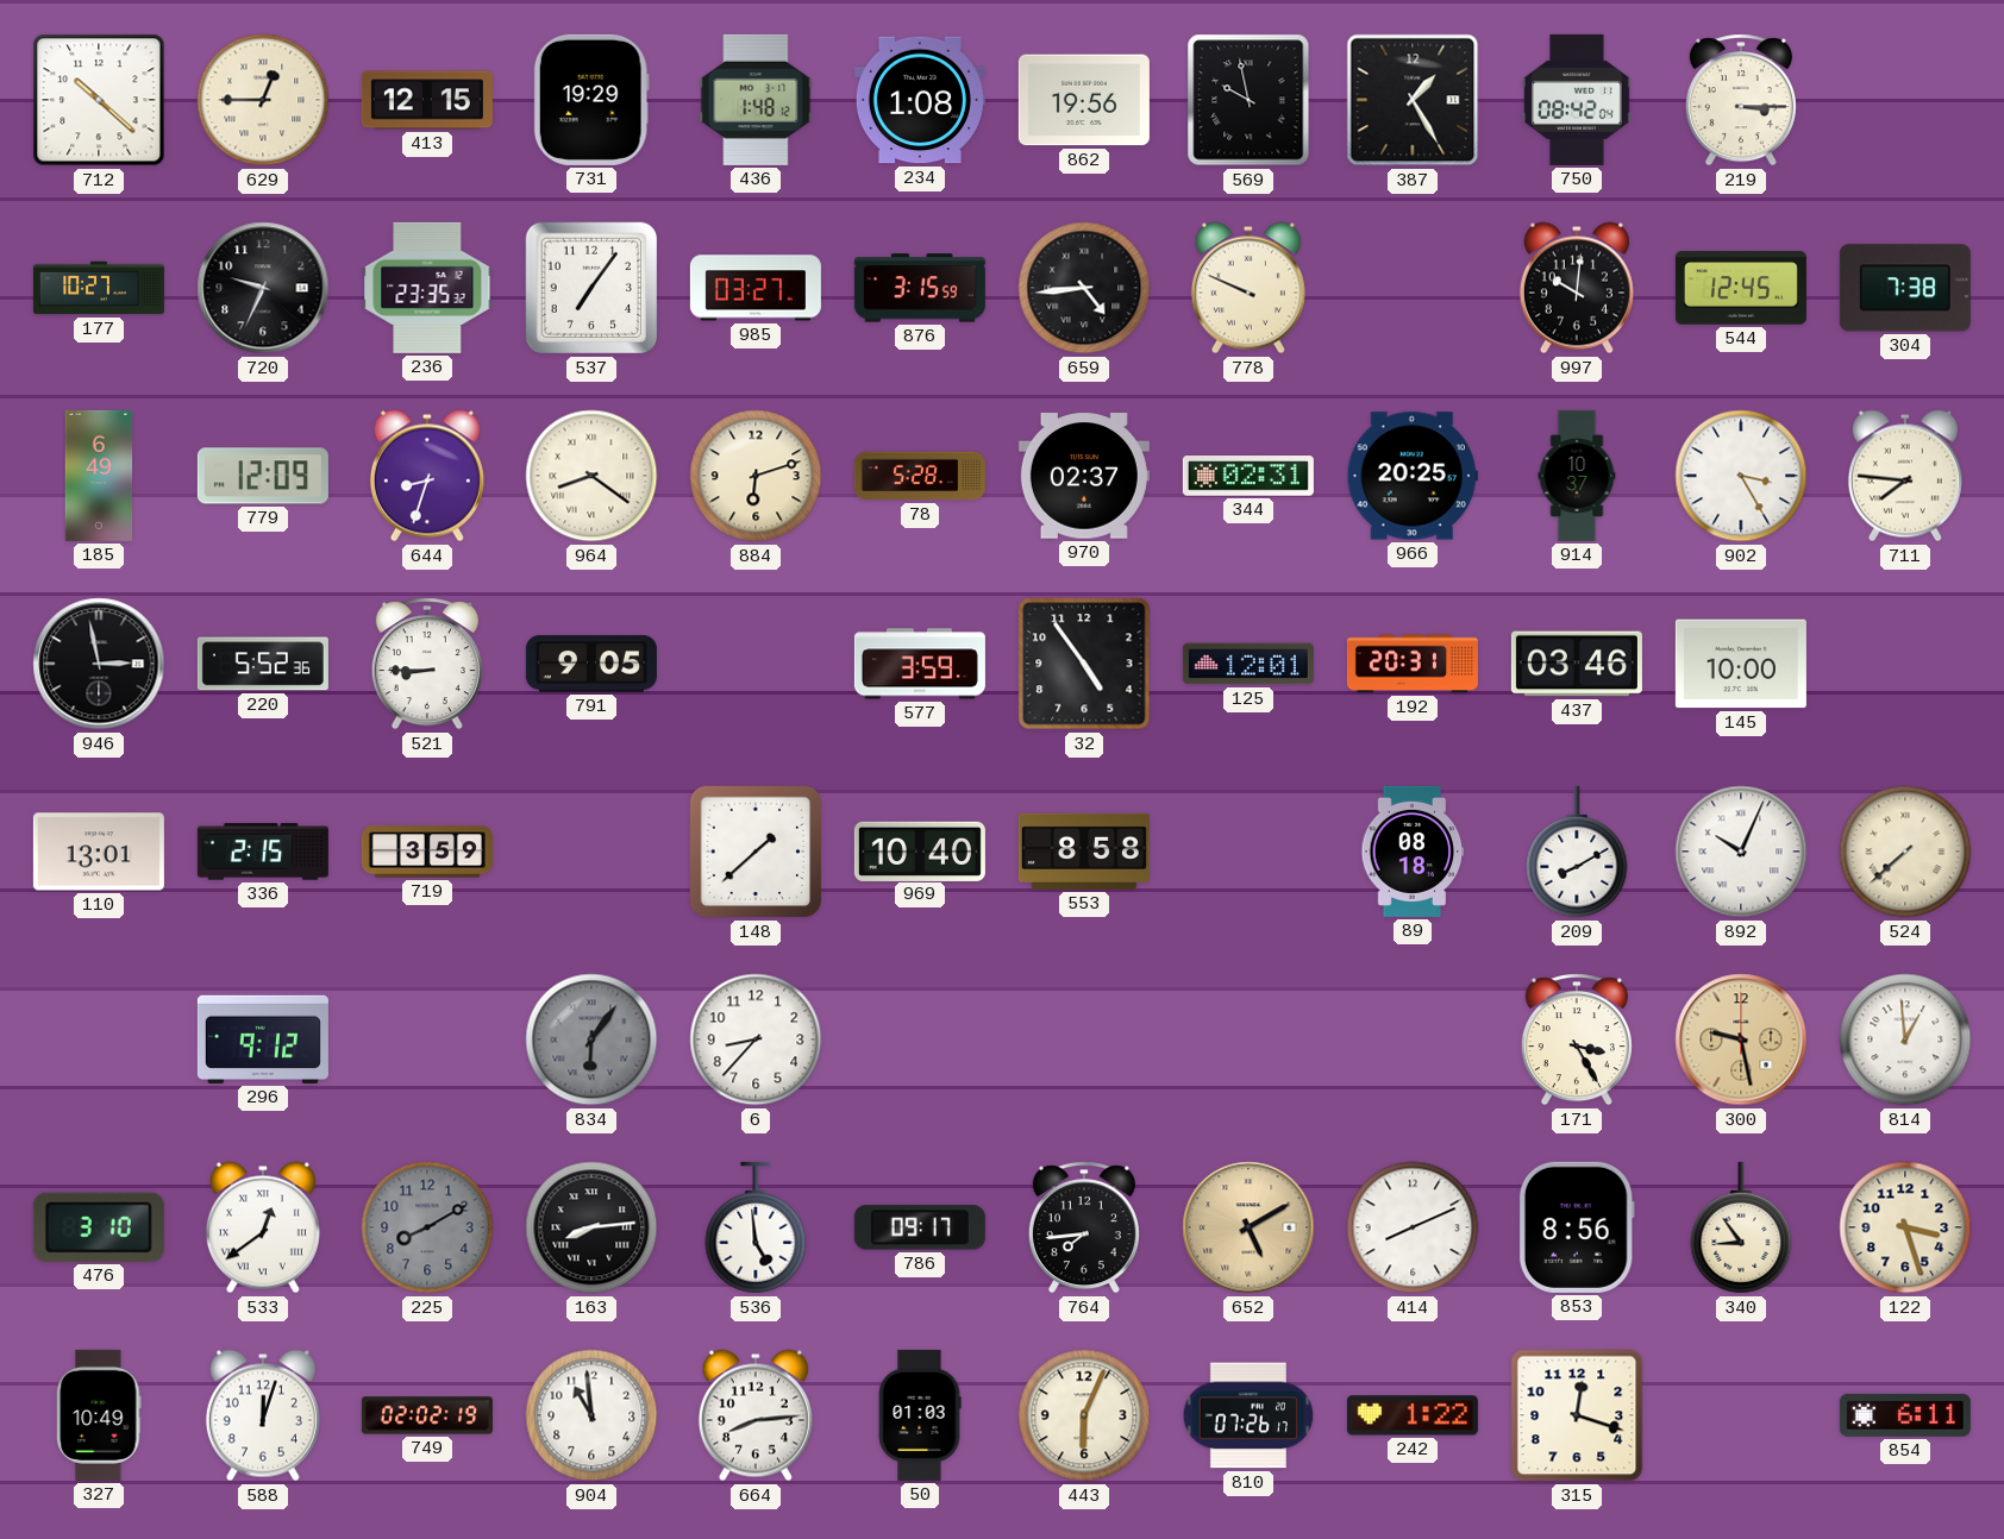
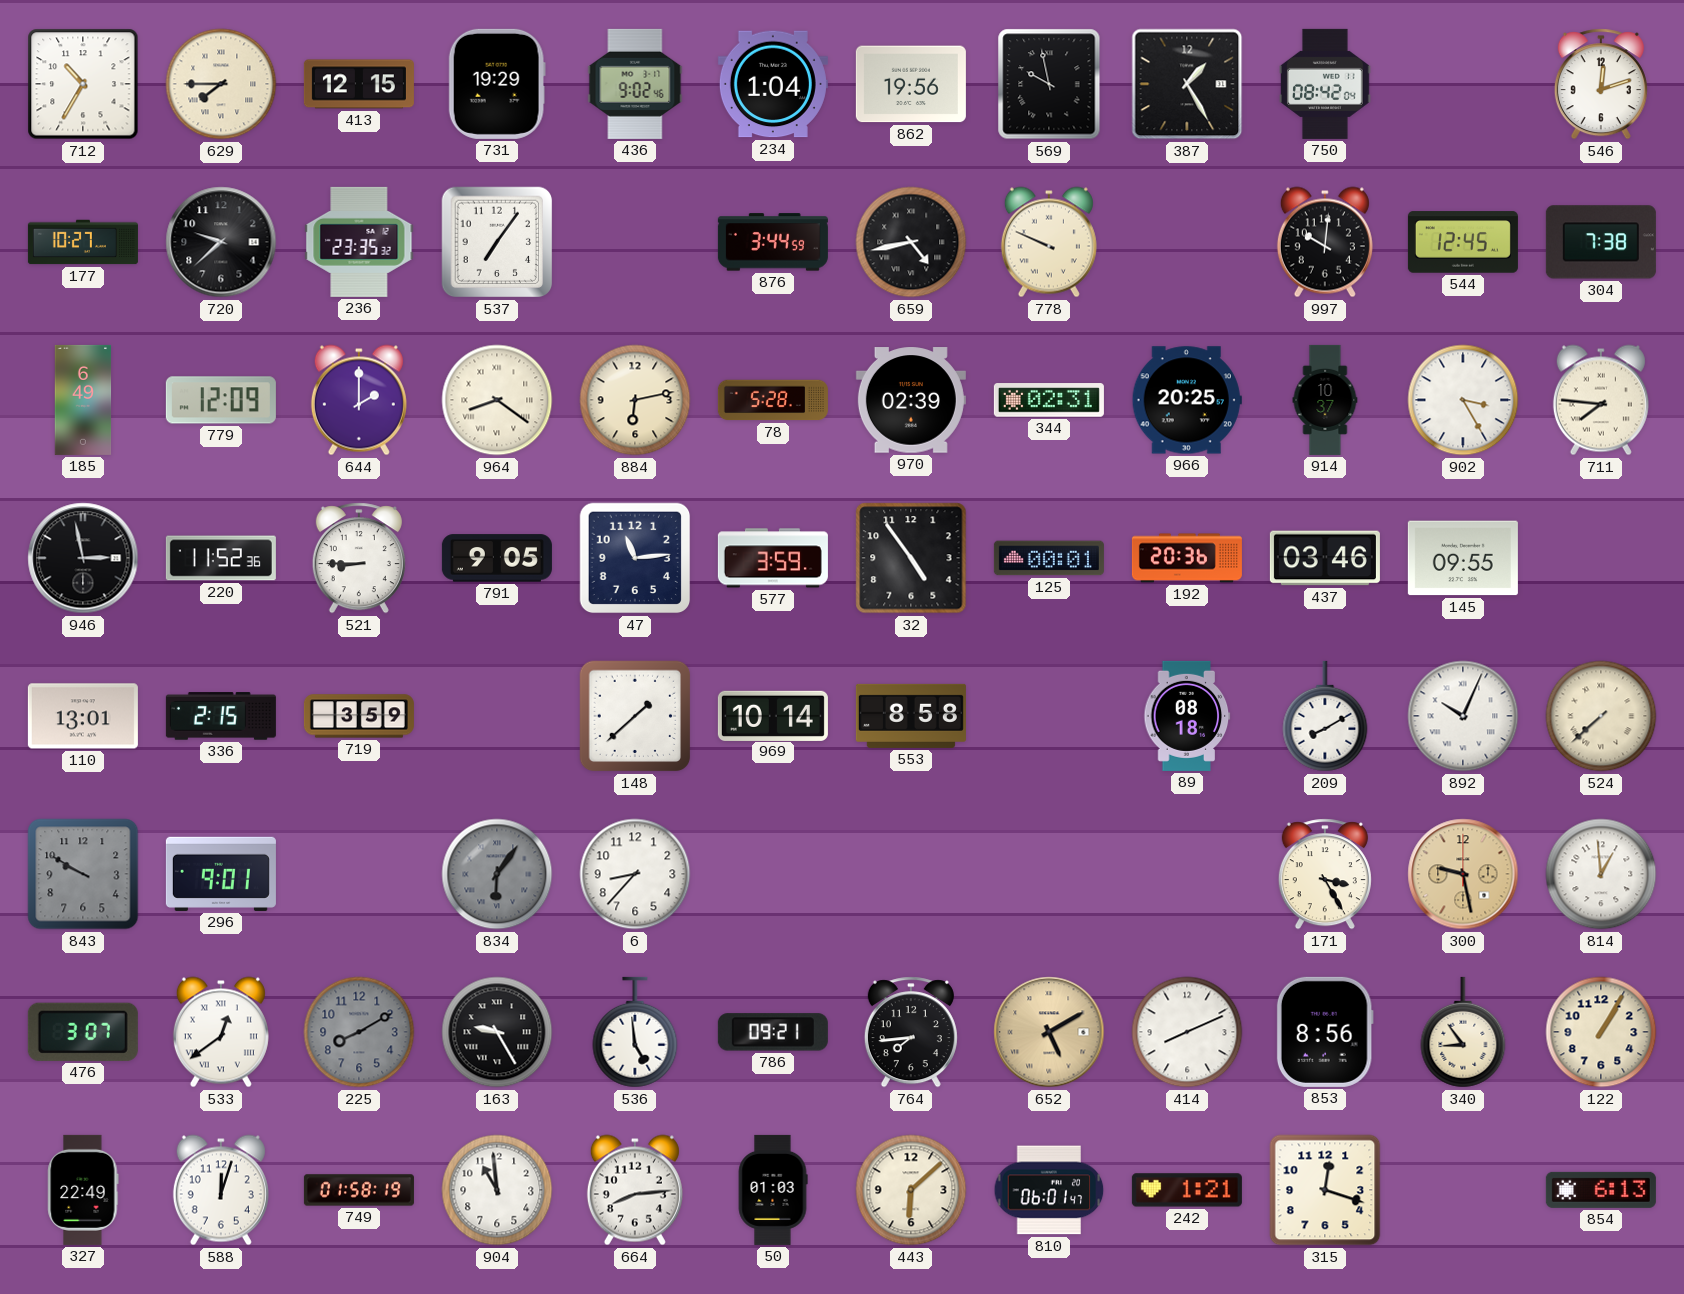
712: 10:22 -> 10:35 (83, 84)
629: 12:45 -> 7:45 (221, 84)
436: 1:48 -> 9:02 (635, 84)
234: 1:08 -> 1:04 (773, 84)
219: 3:15 -> none (1741, 100)
546: none -> 12:12 (1601, 84)
720: 9:34 -> 9:38 (221, 242)
985: 03:27 -> none (756, 288)
876: 3:15 -> 3:44 (773, 242)
659: 4:44 -> 4:43 (911, 242)
644: 8:33 -> 2:00 (359, 400)
884: 6:12 -> 6:13 (635, 400)
970: 02:37 -> 02:39 (911, 400)
220: 5:52 -> 11:52 (221, 558)
47: none -> 11:14 (635, 558)
125: 12:01 -> 00:01 (1049, 558)
192: 20:31 -> 20:36 (1187, 558)
145: 10:00 -> 09:55 (1463, 558)
969: 10:40 -> 10:14 (773, 715)
843: none -> 9:50 (83, 874)
296: 9:12 -> 9:01 (221, 874)
476: 3:10 -> 3:07 (83, 1032)
163: 8:14 -> 9:25 (497, 1032)
786: 09:17 -> 09:21 (773, 1032)
122: 3:27 -> 1:05 (1601, 1032)
327: 10:49 -> 22:49 (83, 1190)
749: 02:02 -> 01:58 (359, 1190)
443: 6:04 -> 6:08 (911, 1190)
810: 07:26 -> 06:01 (1049, 1190)
242: 1:22 -> 1:21 (1187, 1190)
854: 6:11 -> 6:13 (1601, 1190)
